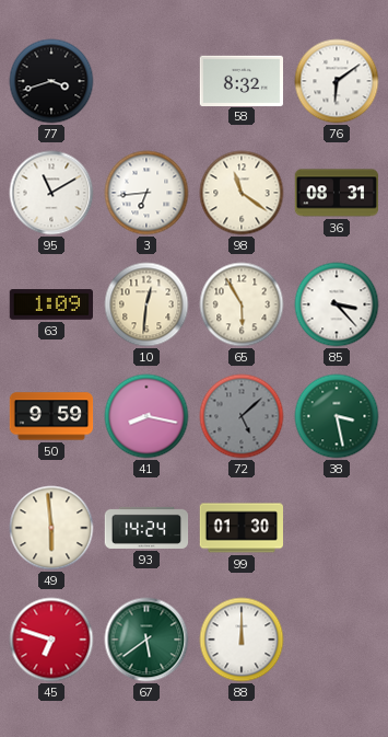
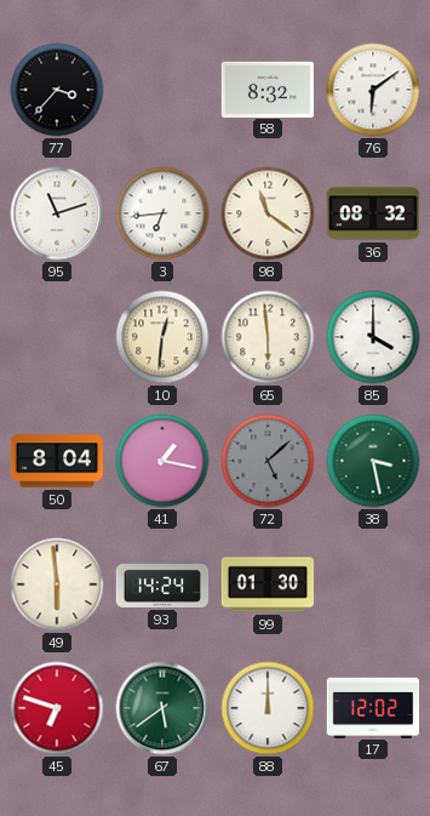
77: 3:42 -> 3:37 (57, 90)
95: 11:10 -> 11:12 (57, 213)
36: 08:31 -> 08:32 (372, 213)
63: 1:09 -> none (50, 306)
65: 5:55 -> 5:59 (268, 337)
85: 3:23 -> 4:00 (373, 337)
50: 9:59 -> 8:04 (57, 461)
41: 8:17 -> 1:17 (162, 461)
17: none -> 12:02 (373, 707)
